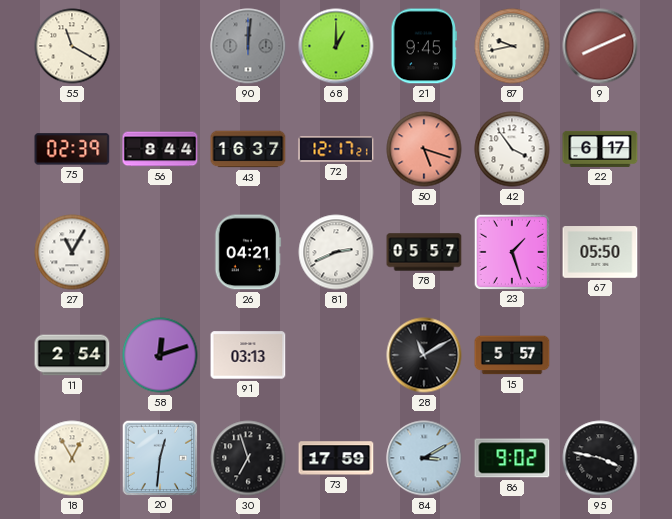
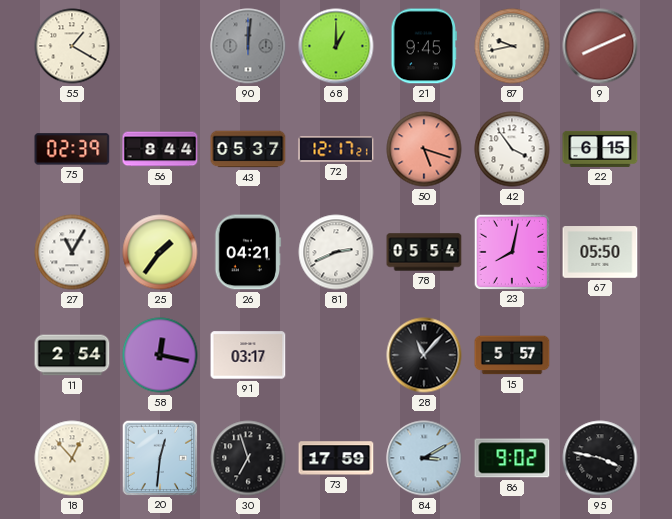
55: 11:20 -> 1:20 (72, 46)
43: 16:37 -> 05:37 (248, 149)
22: 6:17 -> 6:15 (600, 149)
25: none -> 1:36 (160, 252)
78: 05:57 -> 05:54 (424, 252)
23: 1:27 -> 8:02 (511, 251)
58: 12:12 -> 12:17 (160, 355)
91: 03:13 -> 03:17 (248, 355)
28: 11:10 -> 11:07 (424, 355)
18: 12:55 -> 12:53 (72, 458)
